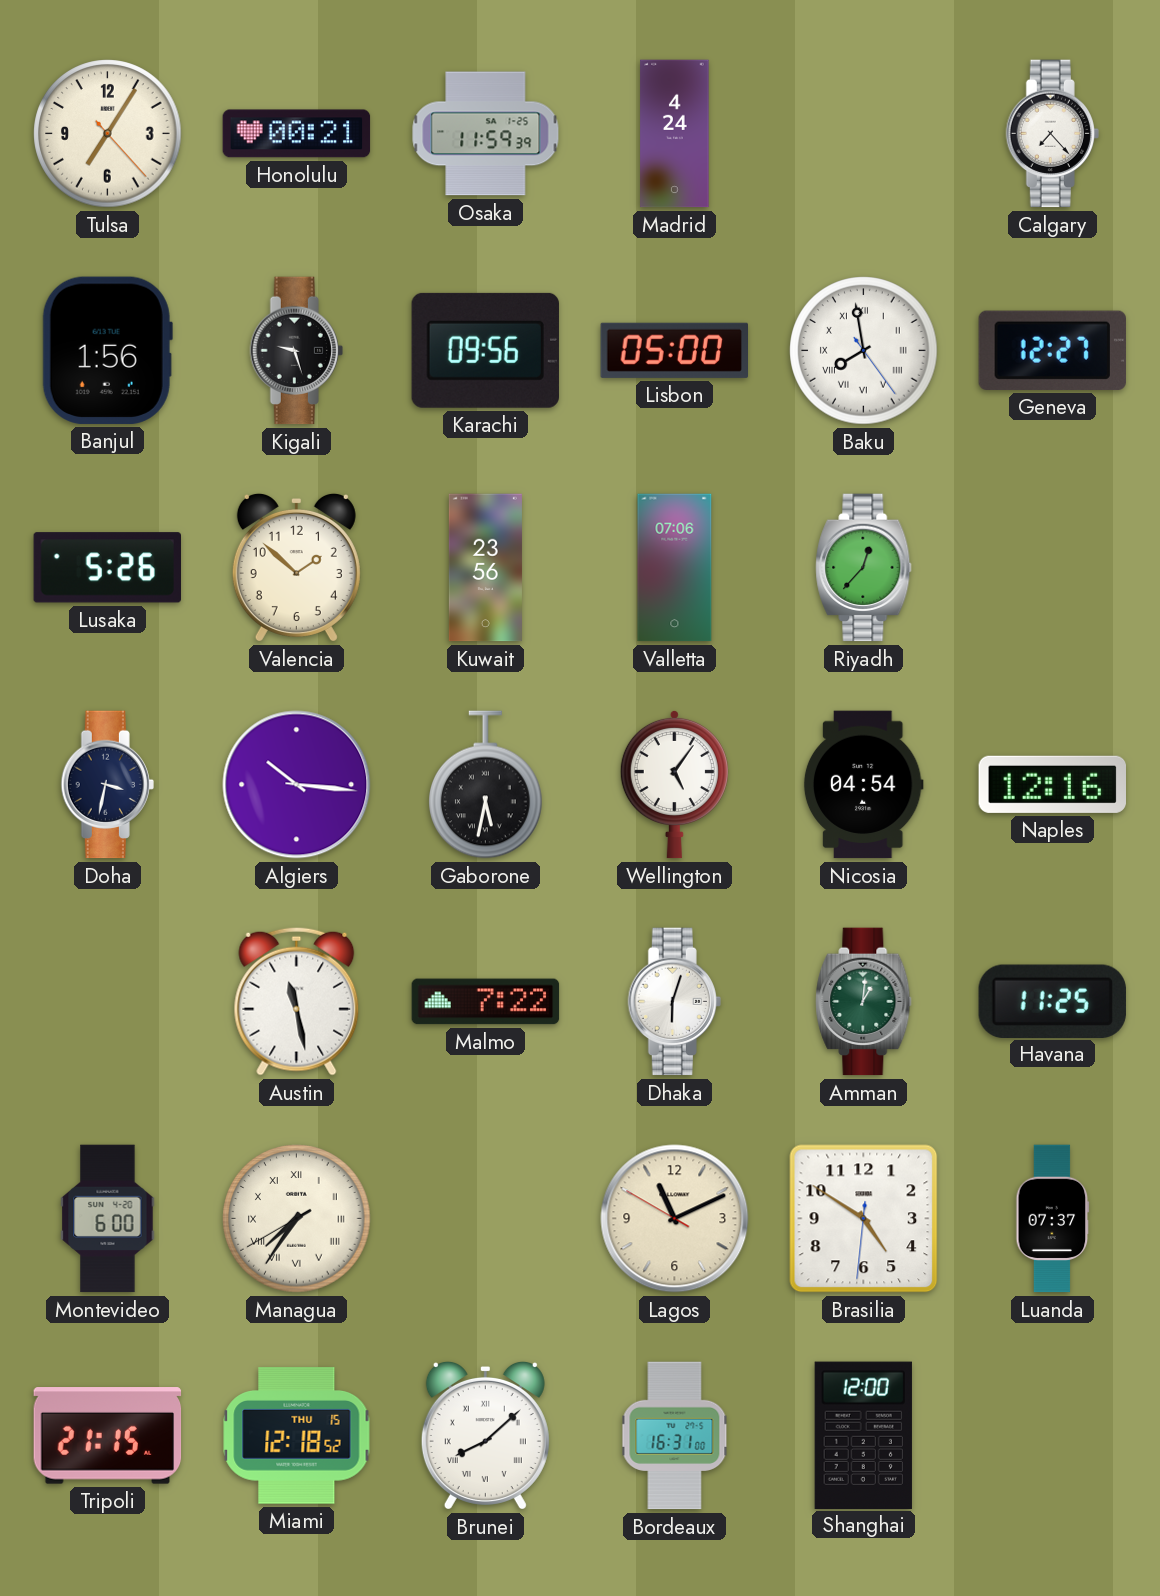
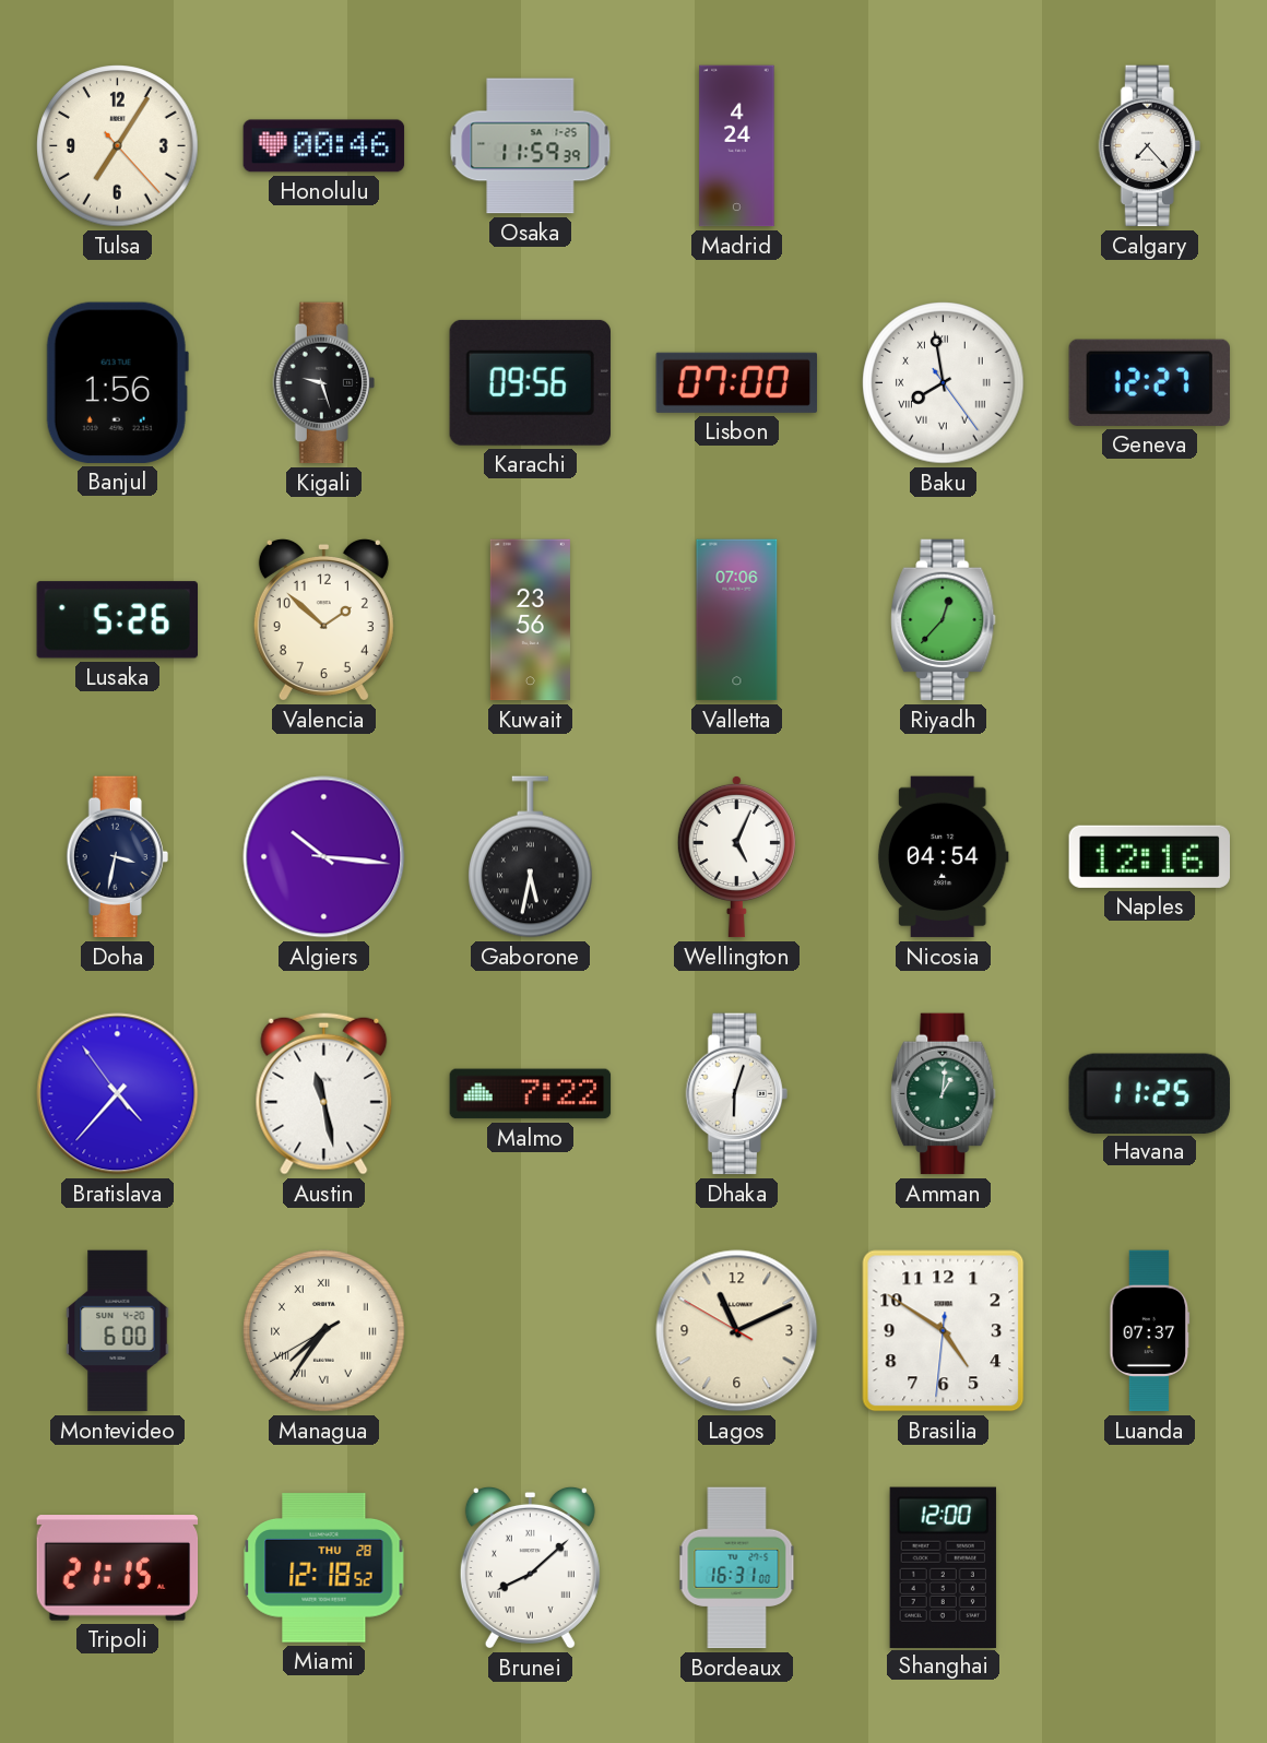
Honolulu: 00:21 -> 00:46 (324, 146)
Lisbon: 05:00 -> 07:00 (736, 382)
Wellington: 5:06 -> 5:04 (736, 856)
Bratislava: none -> 4:36 (118, 1094)
Miami date: THU 15 -> THU 28 (324, 1568)
